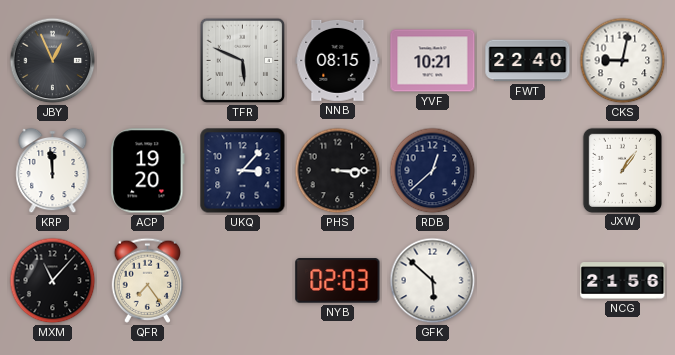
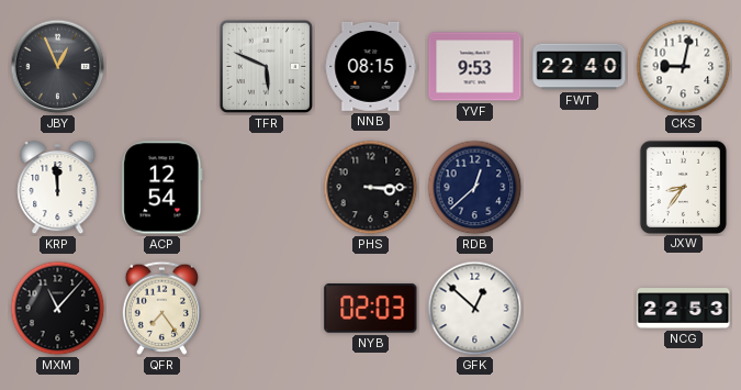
YVF: 10:21 -> 9:53 (475, 67)
ACP: 19:20 -> 12:54 (162, 188)
UKQ: 3:07 -> none (243, 171)
JXW: 1:06 -> 8:36 (683, 187)
GFK: 5:52 -> 12:52 (475, 309)
NCG: 21:56 -> 22:53 (684, 309)
